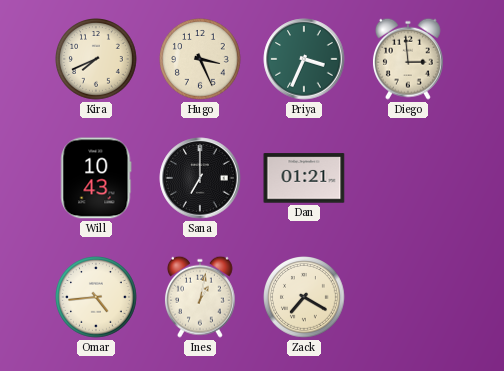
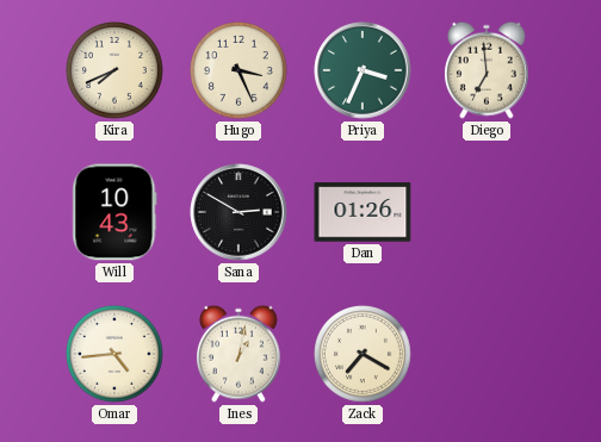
Diego: 2:59 -> 6:59 (487, 70)
Sana: 7:00 -> 2:50 (238, 212)
Dan: 01:21 -> 01:26 (363, 212)
